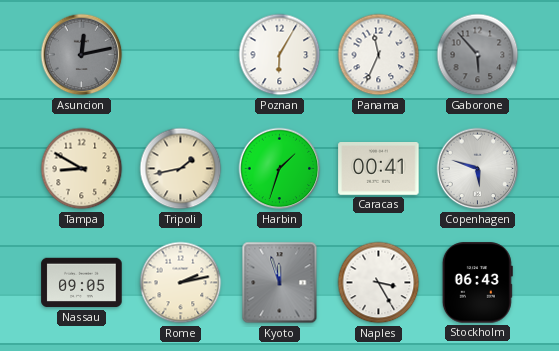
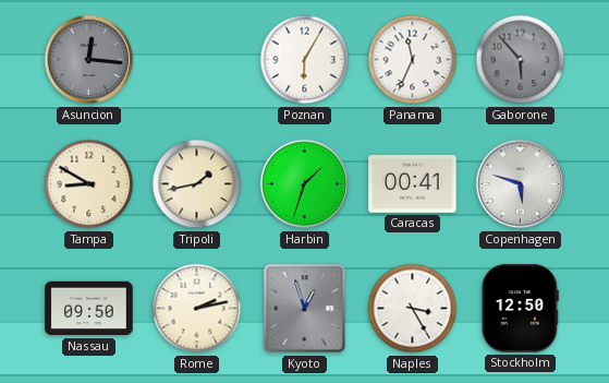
Asuncion: 12:13 -> 12:16 (89, 60)
Nassau: 09:05 -> 09:50 (89, 309)
Kyoto: 11:57 -> 12:57 (305, 309)
Stockholm: 06:43 -> 12:50 (520, 309)
